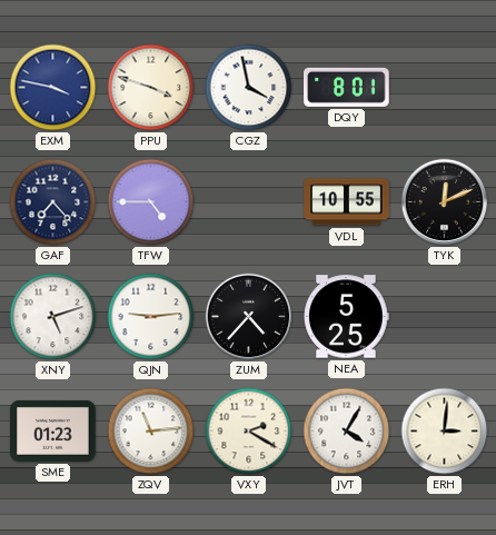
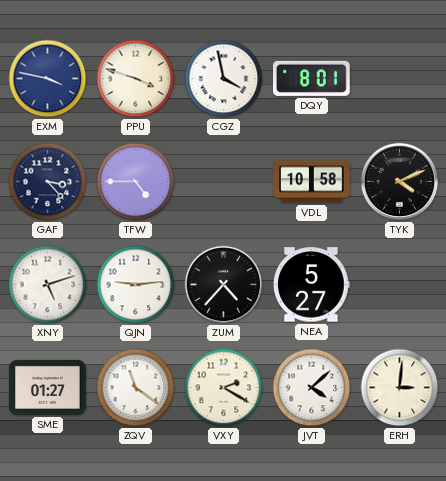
GAF: 7:23 -> 3:23 (48, 182)
VDL: 10:55 -> 10:58 (312, 182)
TYK: 12:11 -> 4:11 (400, 182)
NEA: 5:25 -> 5:27 (312, 285)
SME: 01:23 -> 01:27 (48, 387)
ZQV: 11:14 -> 11:21 (136, 388)
JVT: 4:05 -> 4:08 (312, 388)
